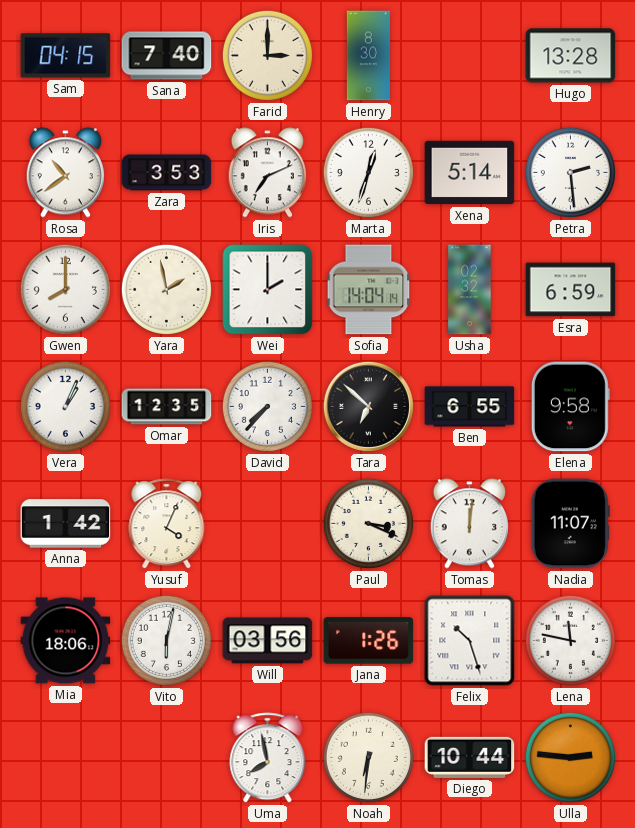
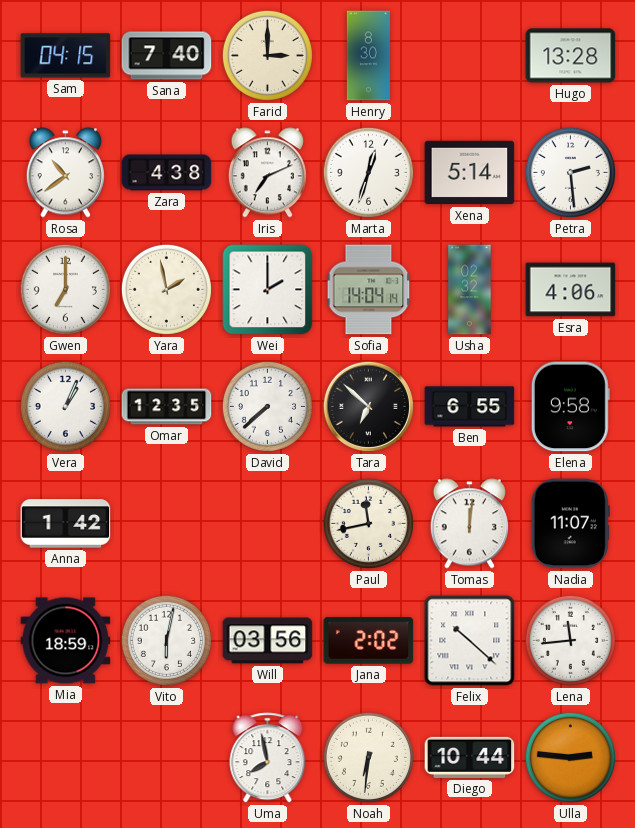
Zara: 3:53 -> 4:38 (167, 173)
Gwen: 8:00 -> 7:00 (65, 289)
Esra: 6:59 -> 4:06 (571, 290)
David: 7:37 -> 7:38 (267, 406)
Yusuf: 4:04 -> none (167, 524)
Paul: 3:19 -> 11:43 (368, 523)
Mia: 18:06 -> 18:59 (66, 641)
Jana: 1:26 -> 2:02 (369, 641)
Felix: 10:27 -> 10:22 (470, 641)
Lena: 11:47 -> 11:44 (570, 640)
